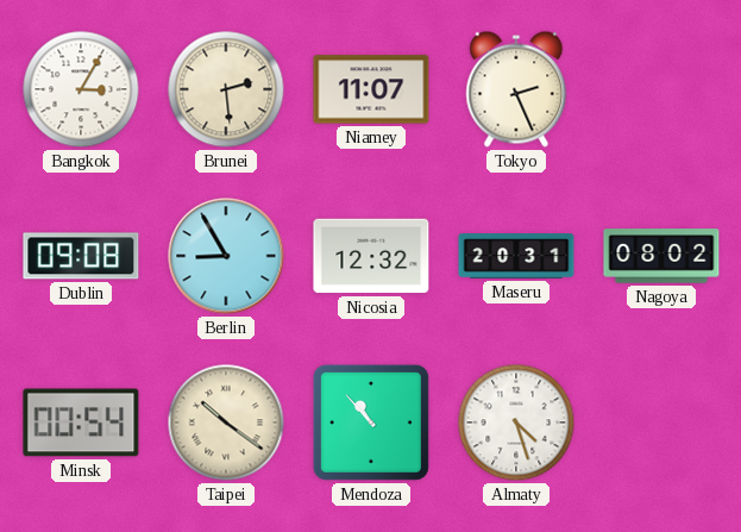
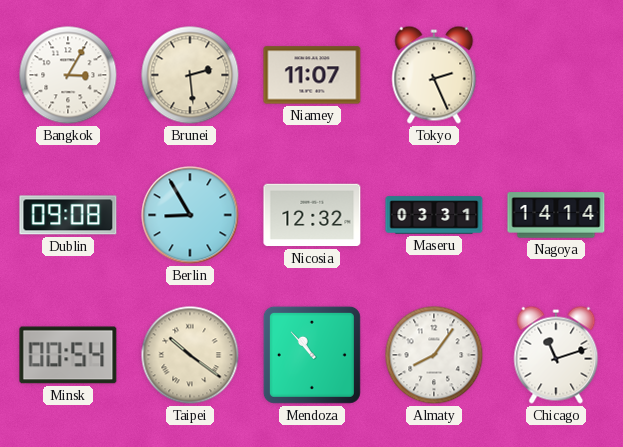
Maseru: 20:31 -> 03:31 (434, 215)
Nagoya: 08:02 -> 14:14 (556, 215)
Almaty: 4:27 -> 8:06 (434, 355)
Chicago: none -> 11:12 (556, 355)
